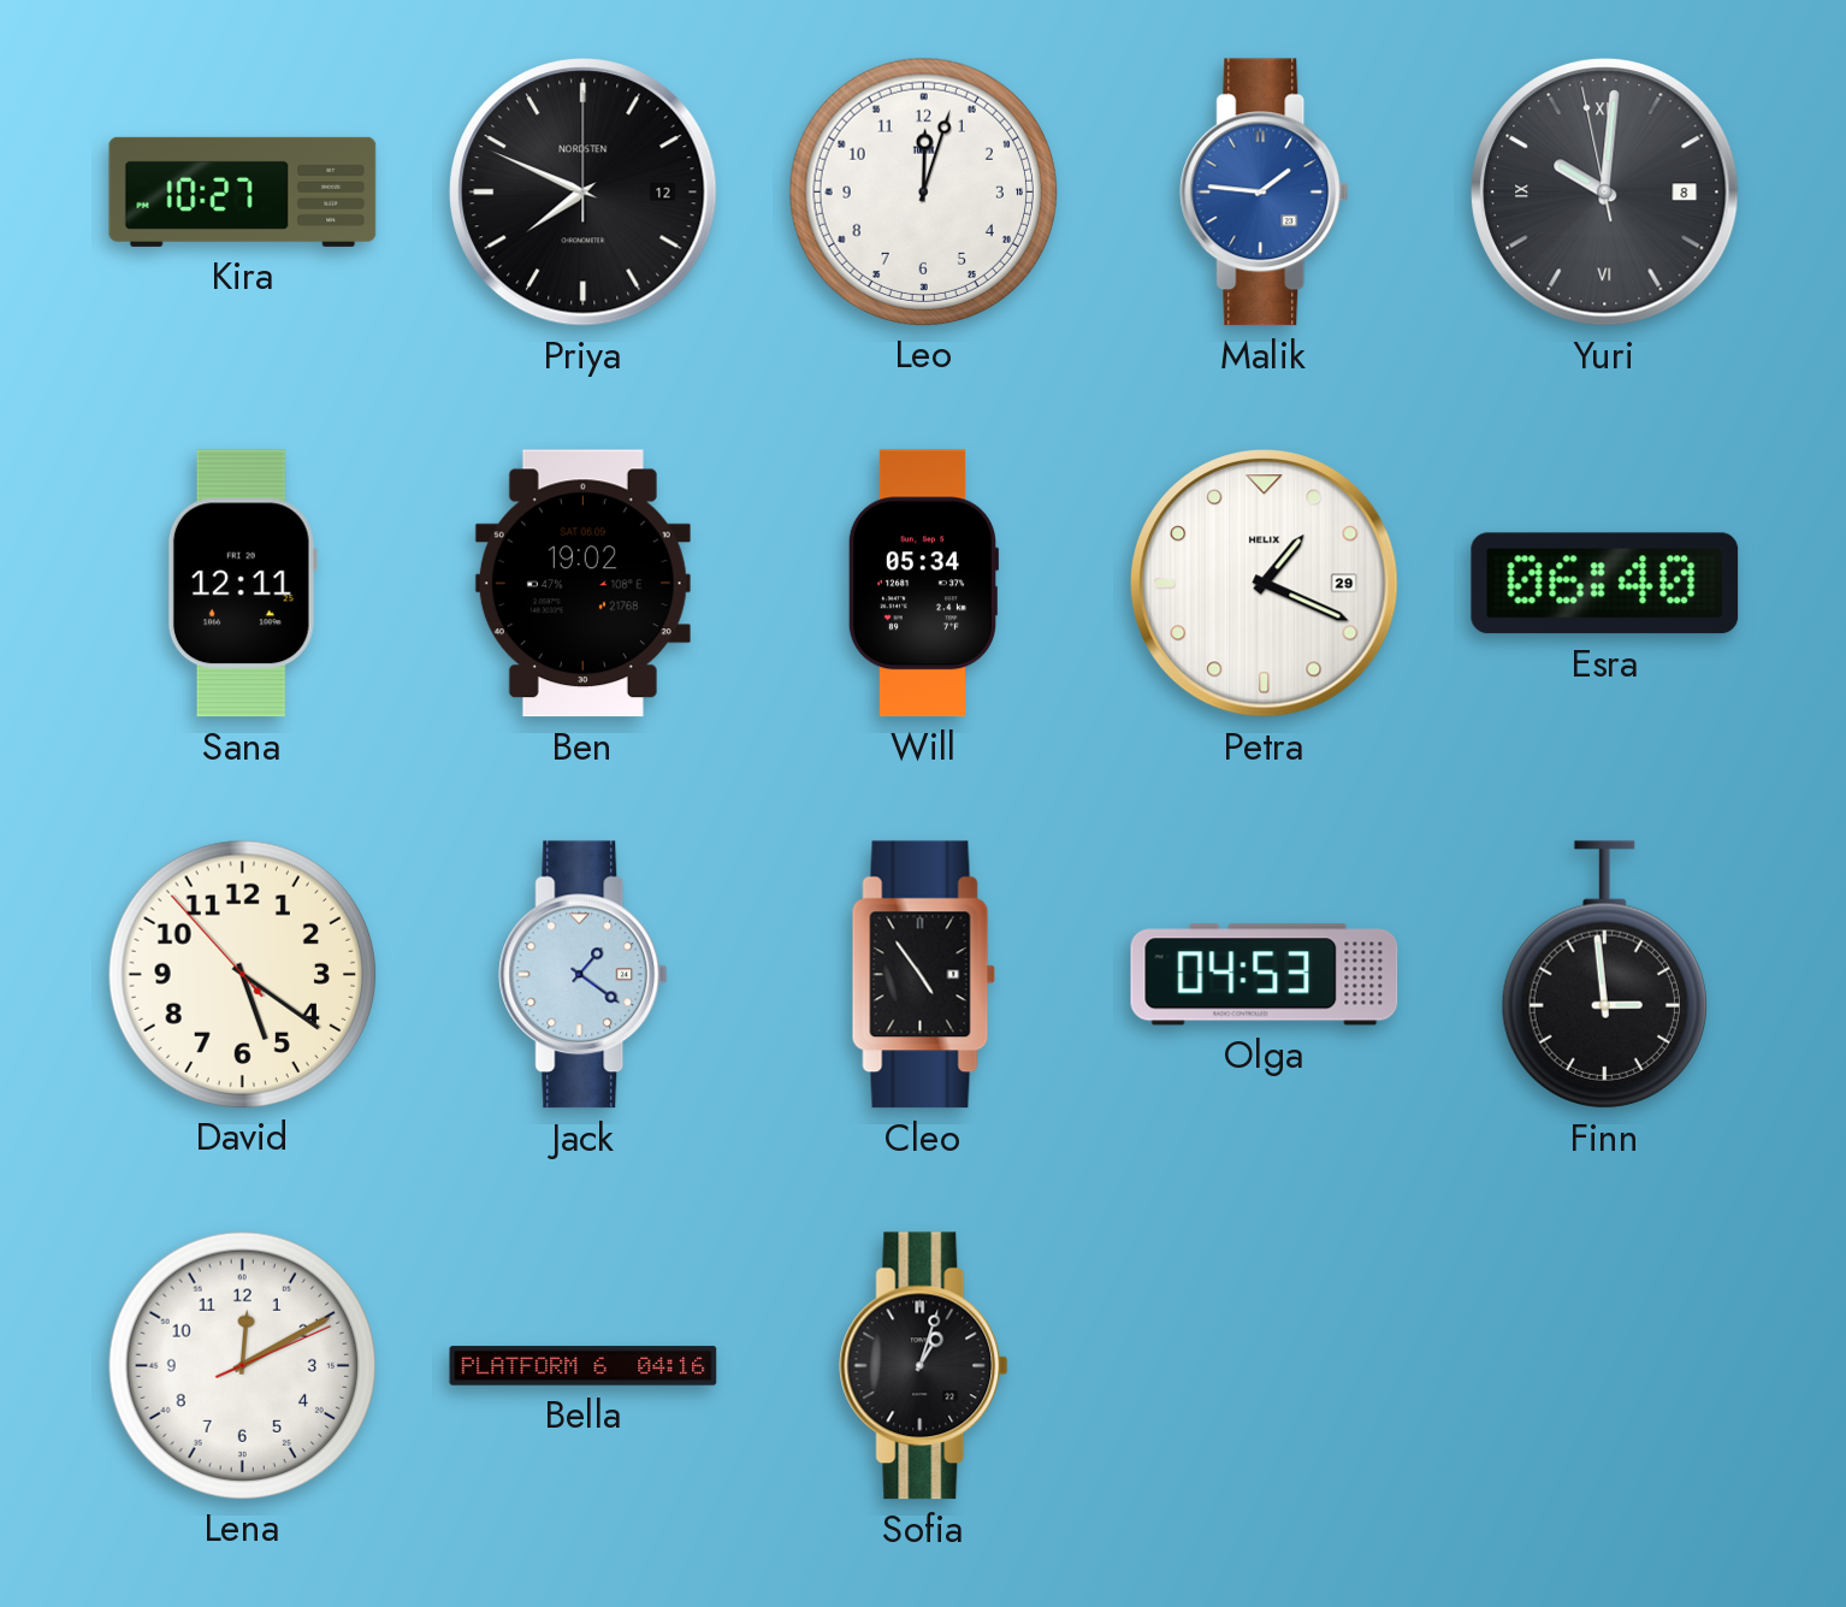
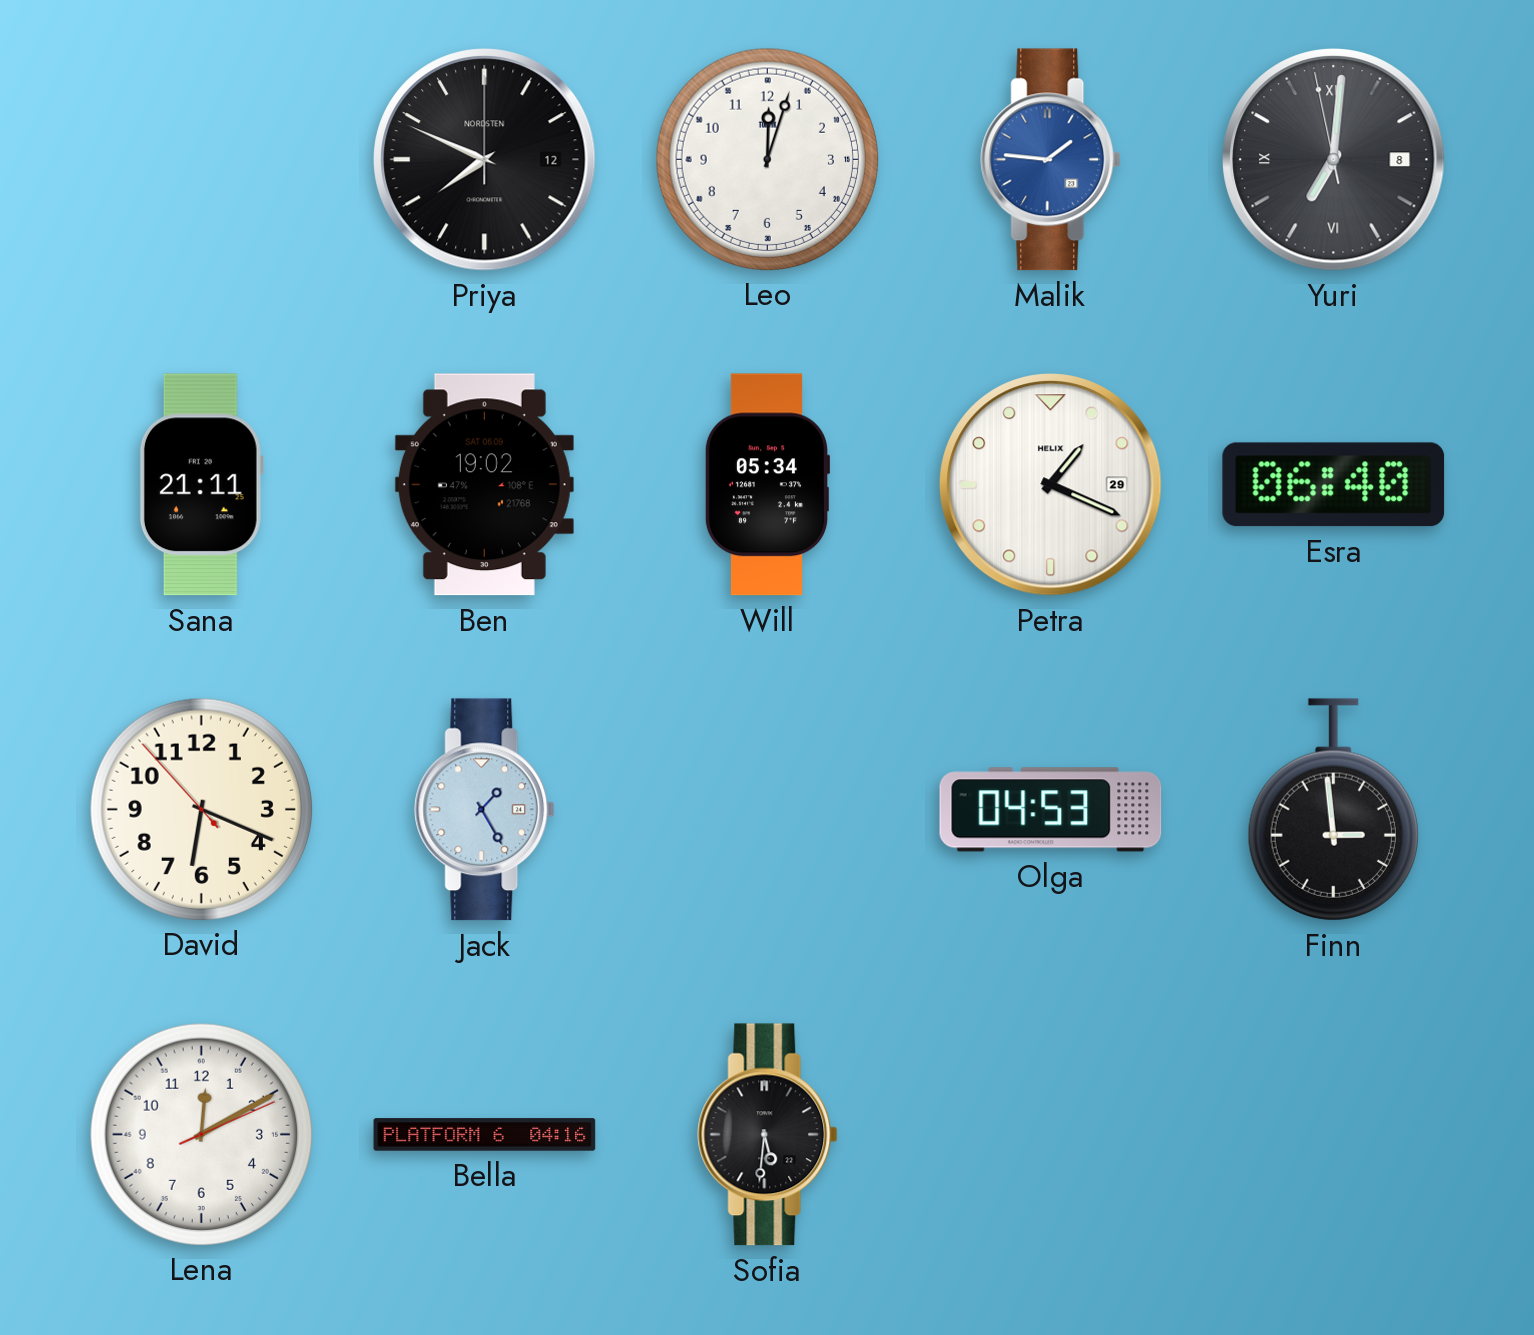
Kira: 10:27 -> none (243, 191)
Yuri: 10:00 -> 7:00 (1334, 160)
Sana: 12:11 -> 21:11 (201, 485)
David: 5:20 -> 6:18 (201, 809)
Jack: 1:21 -> 1:25 (485, 810)
Cleo: 4:54 -> none (924, 975)
Sofia: 1:03 -> 5:31 (768, 1135)
